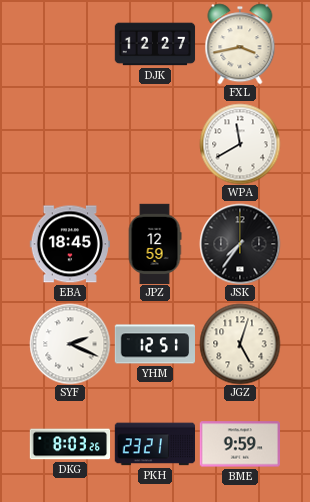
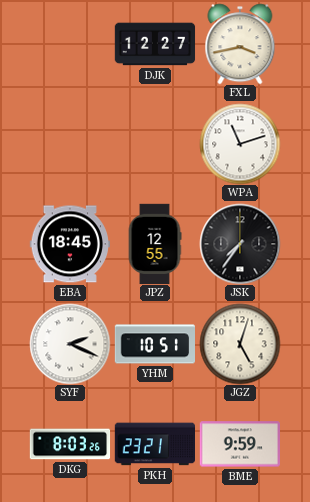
WPA: 11:40 -> 11:12 (240, 144)
JPZ: 12:59 -> 12:55 (155, 244)
YHM: 12:51 -> 10:51 (154, 344)
